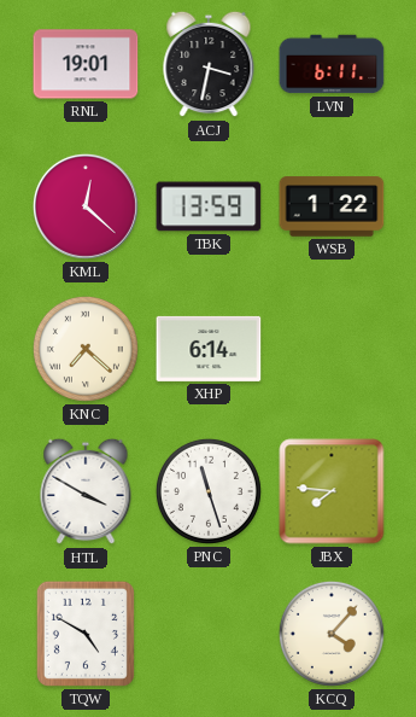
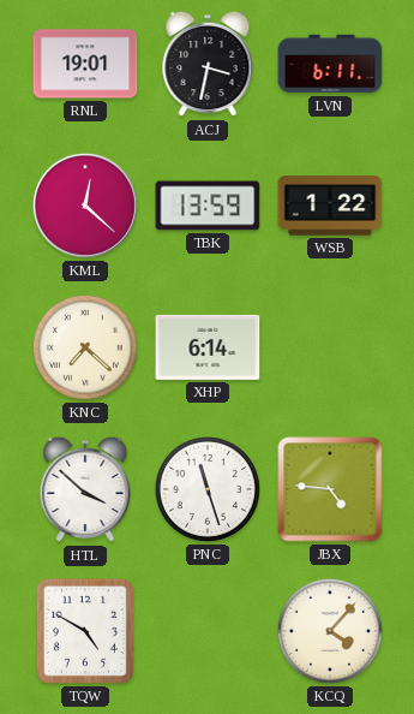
HTL: 3:50 -> 3:52 (85, 489)
JBX: 7:46 -> 4:46 (330, 489)
